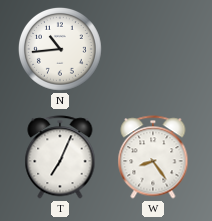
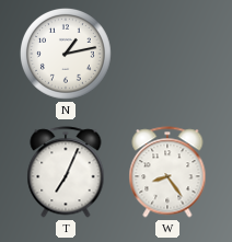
N: 10:44 -> 1:13 (66, 54)
